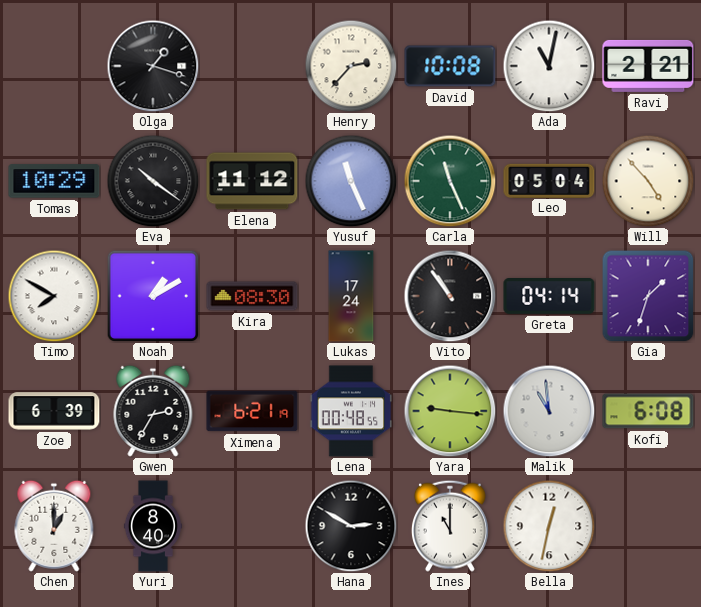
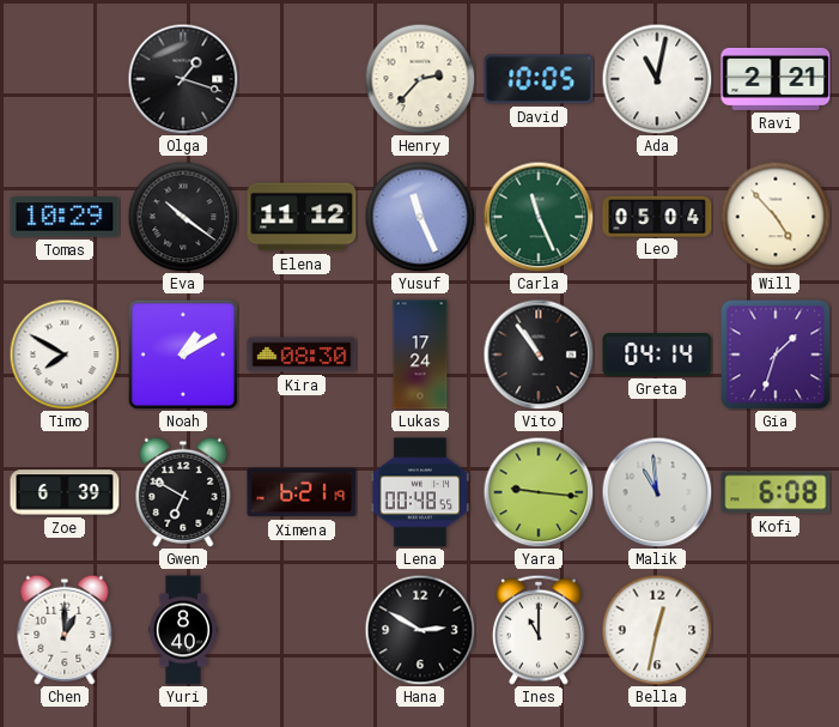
David: 10:08 -> 10:05 (539, 79)
Gwen: 2:35 -> 6:50 (183, 492)
